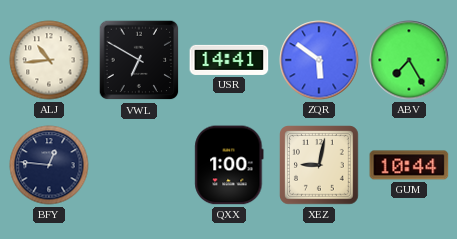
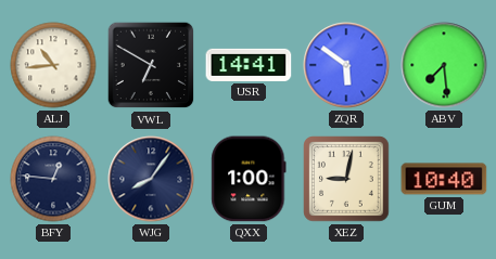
ABV: 7:25 -> 7:29 (444, 65)
WJG: none -> 8:06 (151, 179)
GUM: 10:44 -> 10:40 (444, 179)
